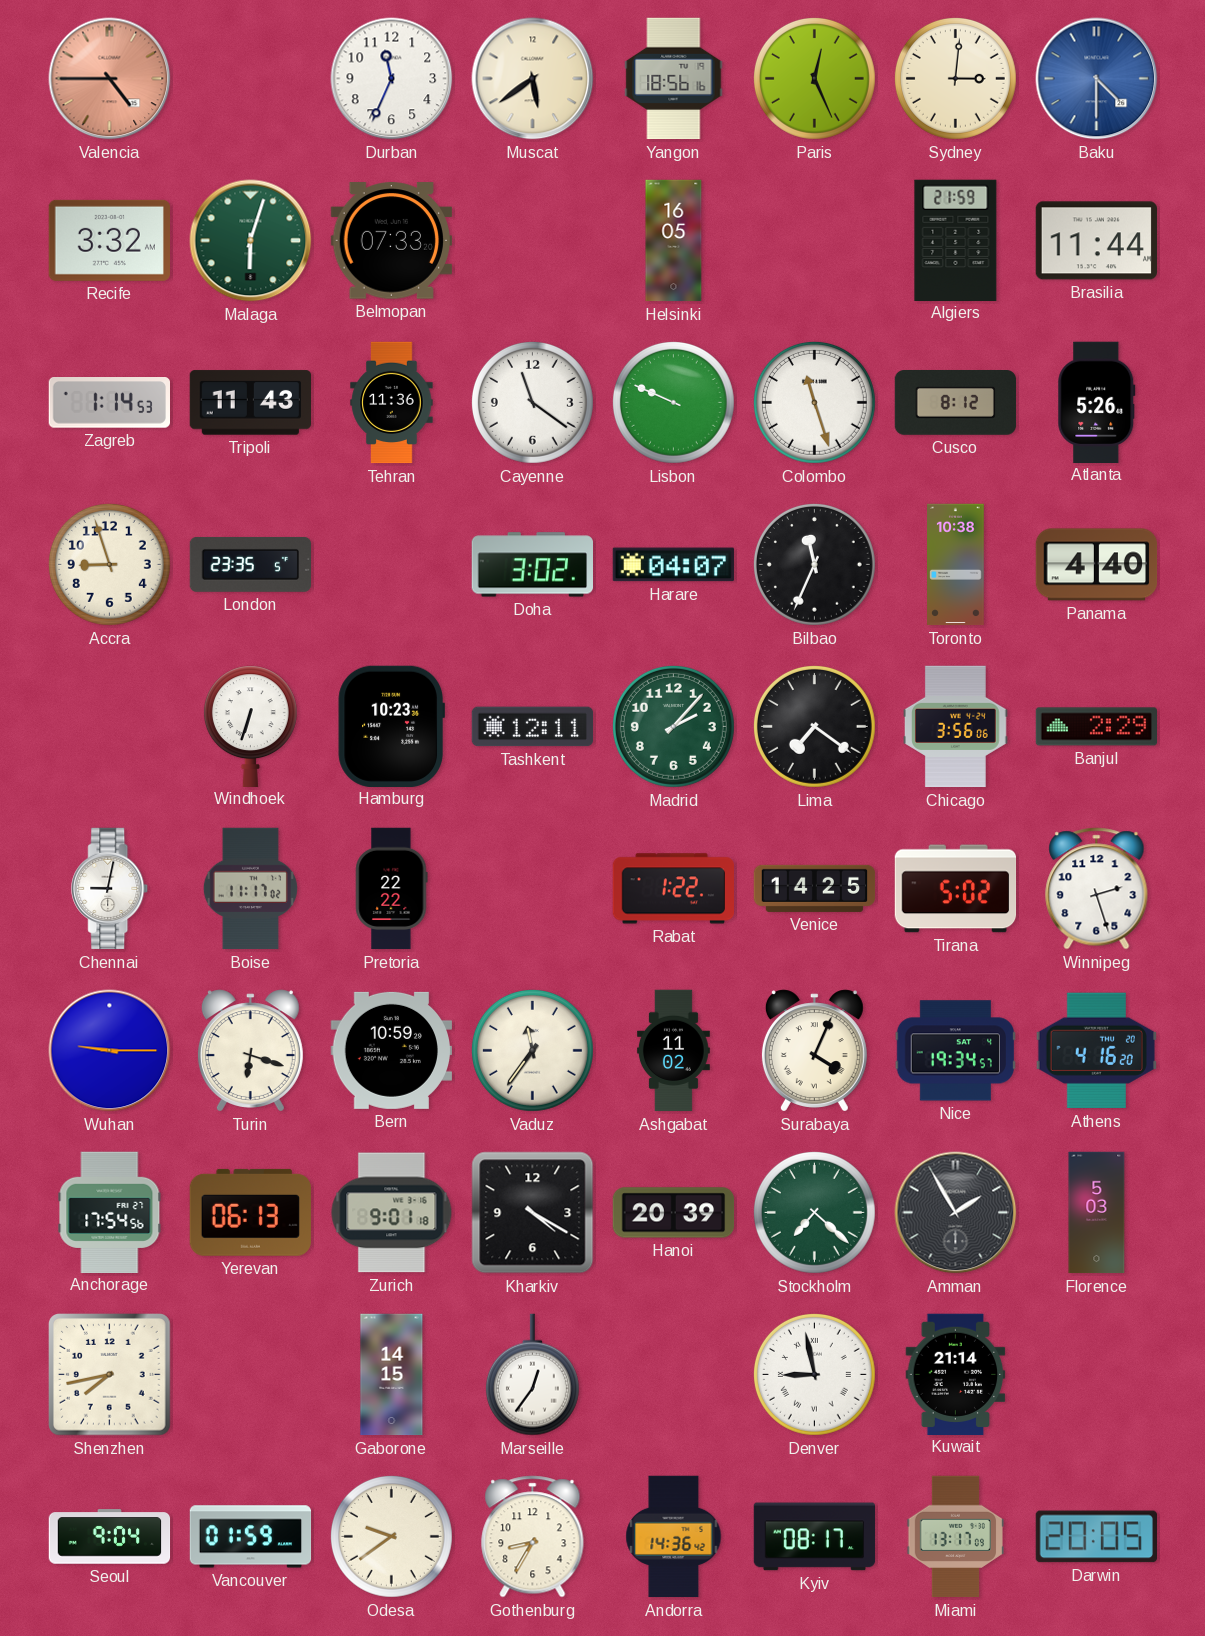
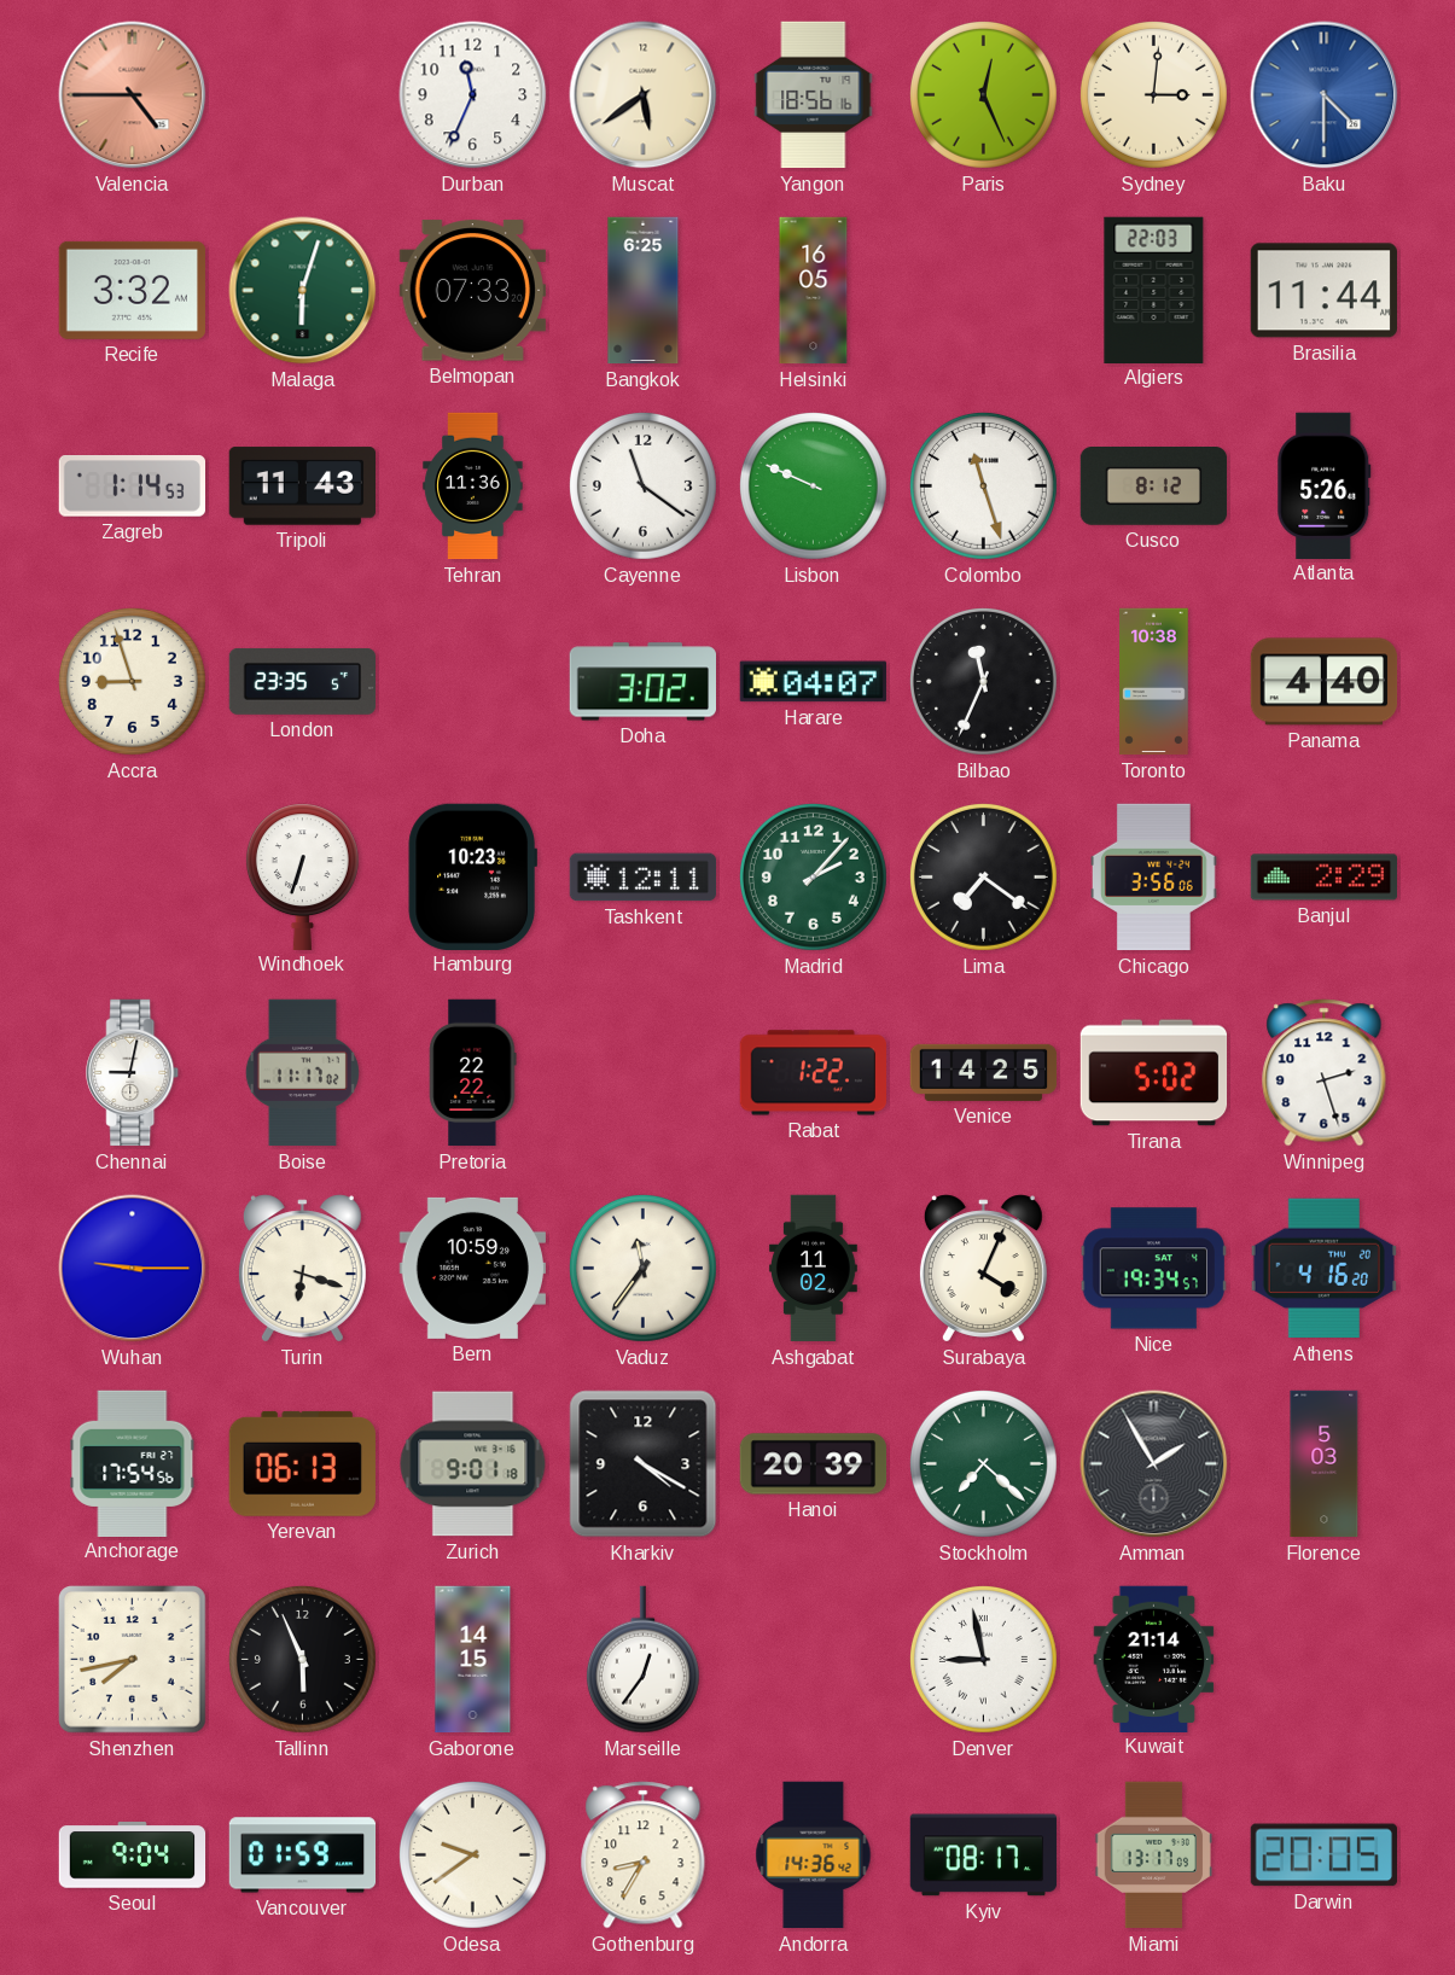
Bangkok: none -> 6:25 (644, 291)
Algiers: 21:59 -> 22:03 (1154, 290)
Tallinn: none -> 5:56 (302, 1659)
